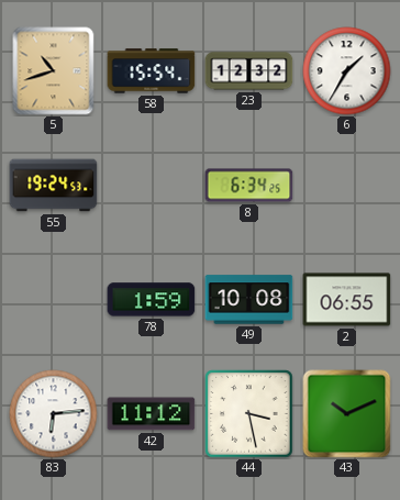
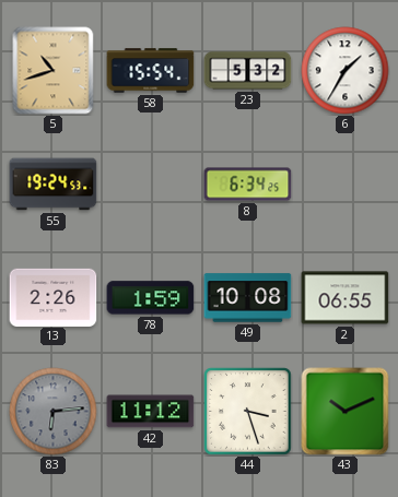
23: 12:32 -> 5:32 (248, 71)
13: none -> 2:26 (54, 297)
83 dial: white -> grey (54, 412)
44: 3:28 -> 3:27 (248, 412)
